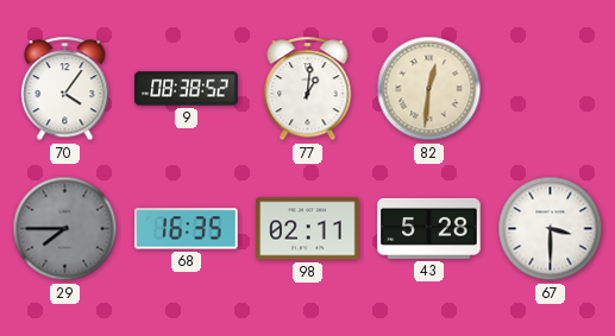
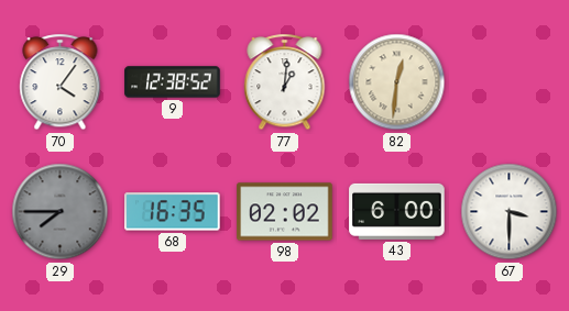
9: 08:38 -> 12:38 (173, 82)
98: 02:11 -> 02:02 (285, 212)
43: 5:28 -> 6:00 (397, 211)
